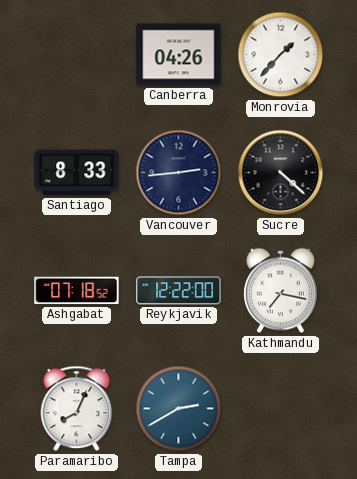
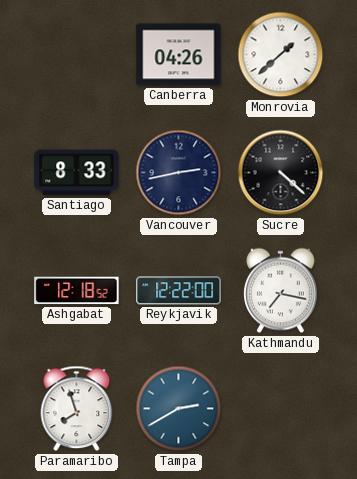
Monrovia: 1:37 -> 1:38 (281, 55)
Vancouver: 2:44 -> 2:43 (179, 173)
Ashgabat: 07:18 -> 12:18 (77, 291)
Paramaribo: 8:04 -> 7:57 (77, 409)
